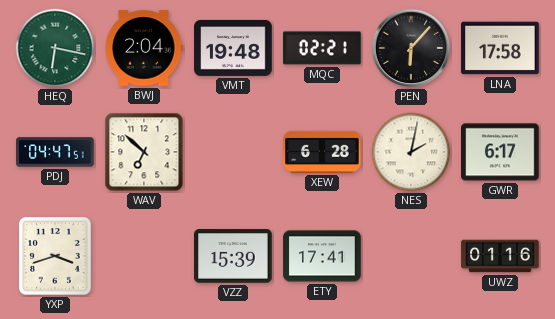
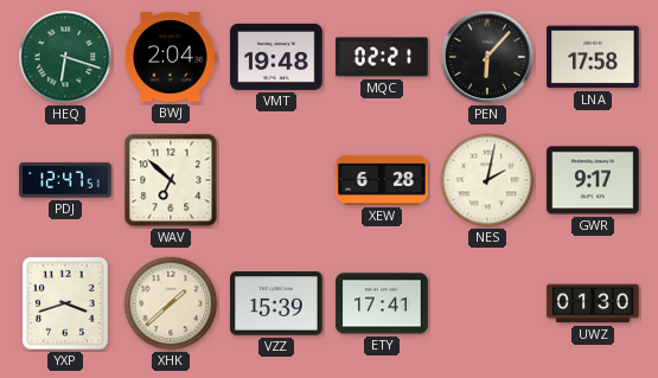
HEQ: 6:17 -> 6:18 (65, 57)
PDJ: 04:47 -> 12:47 (65, 180)
GWR: 6:17 -> 9:17 (593, 180)
XHK: none -> 1:38 (171, 303)
UWZ: 01:16 -> 01:30 (593, 303)
